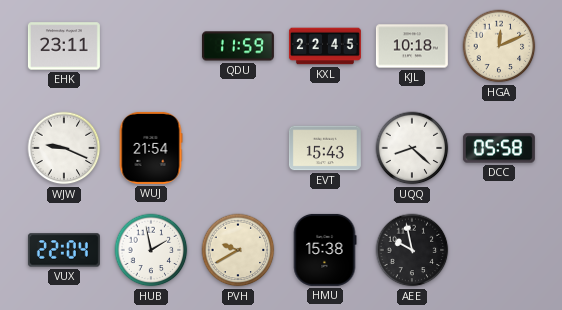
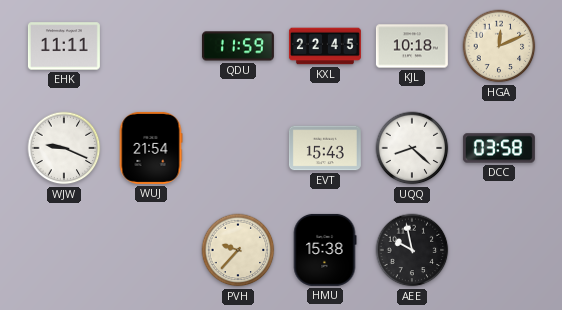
EHK: 23:11 -> 11:11 (64, 46)
DCC: 05:58 -> 03:58 (499, 148)
VUX: 22:04 -> none (64, 250)
HUB: 1:58 -> none (151, 250)
PVH: 9:40 -> 9:37 (238, 250)
